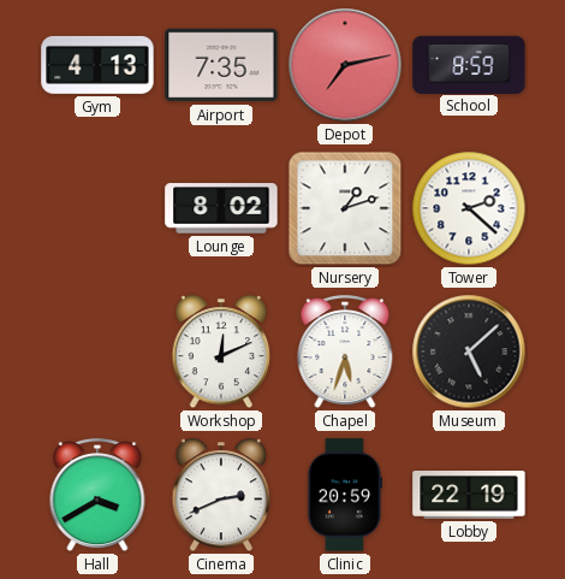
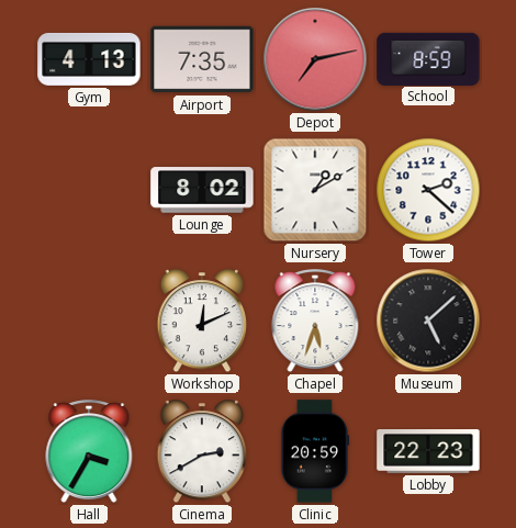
Nursery: 1:12 -> 1:10 (315, 190)
Hall: 3:40 -> 3:35 (89, 452)
Cinema: 2:41 -> 2:40 (201, 452)
Lobby: 22:19 -> 22:23 (428, 451)
